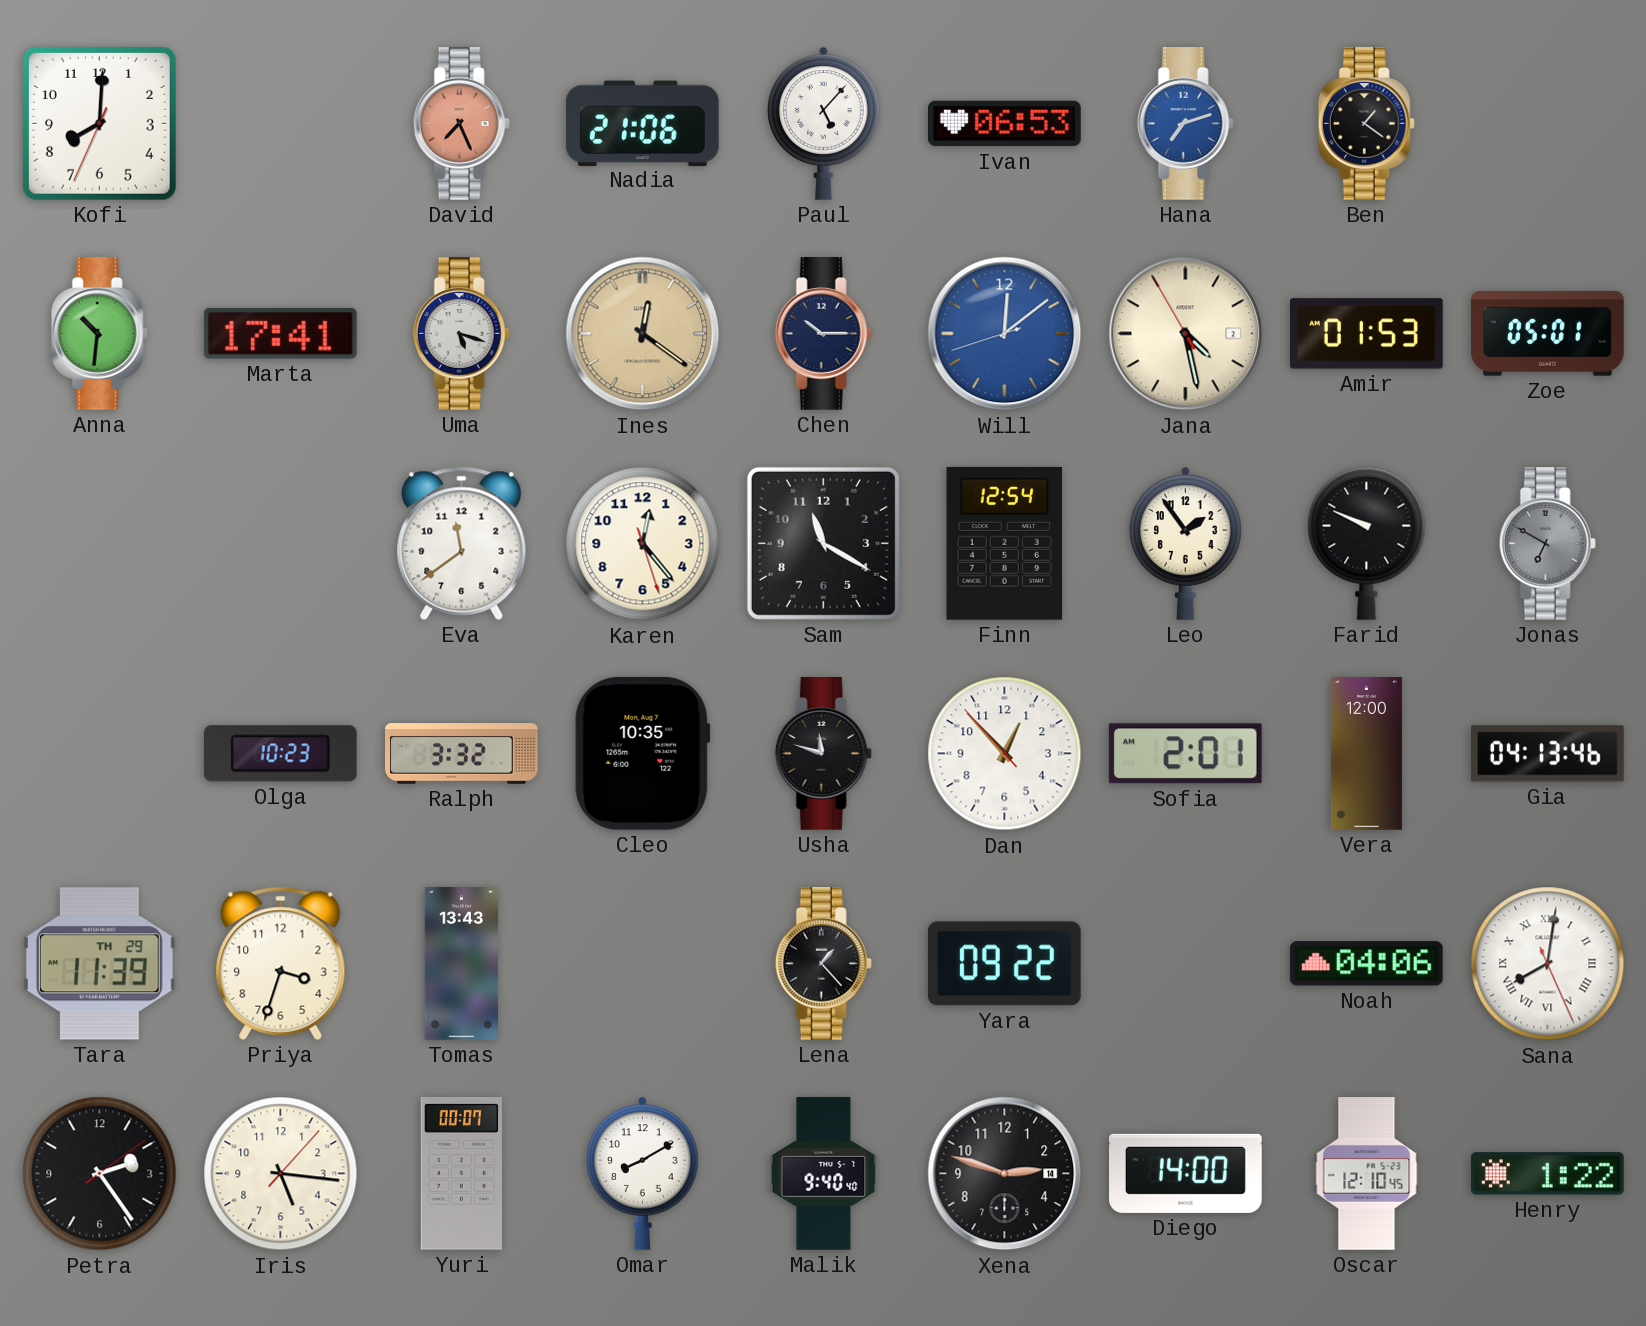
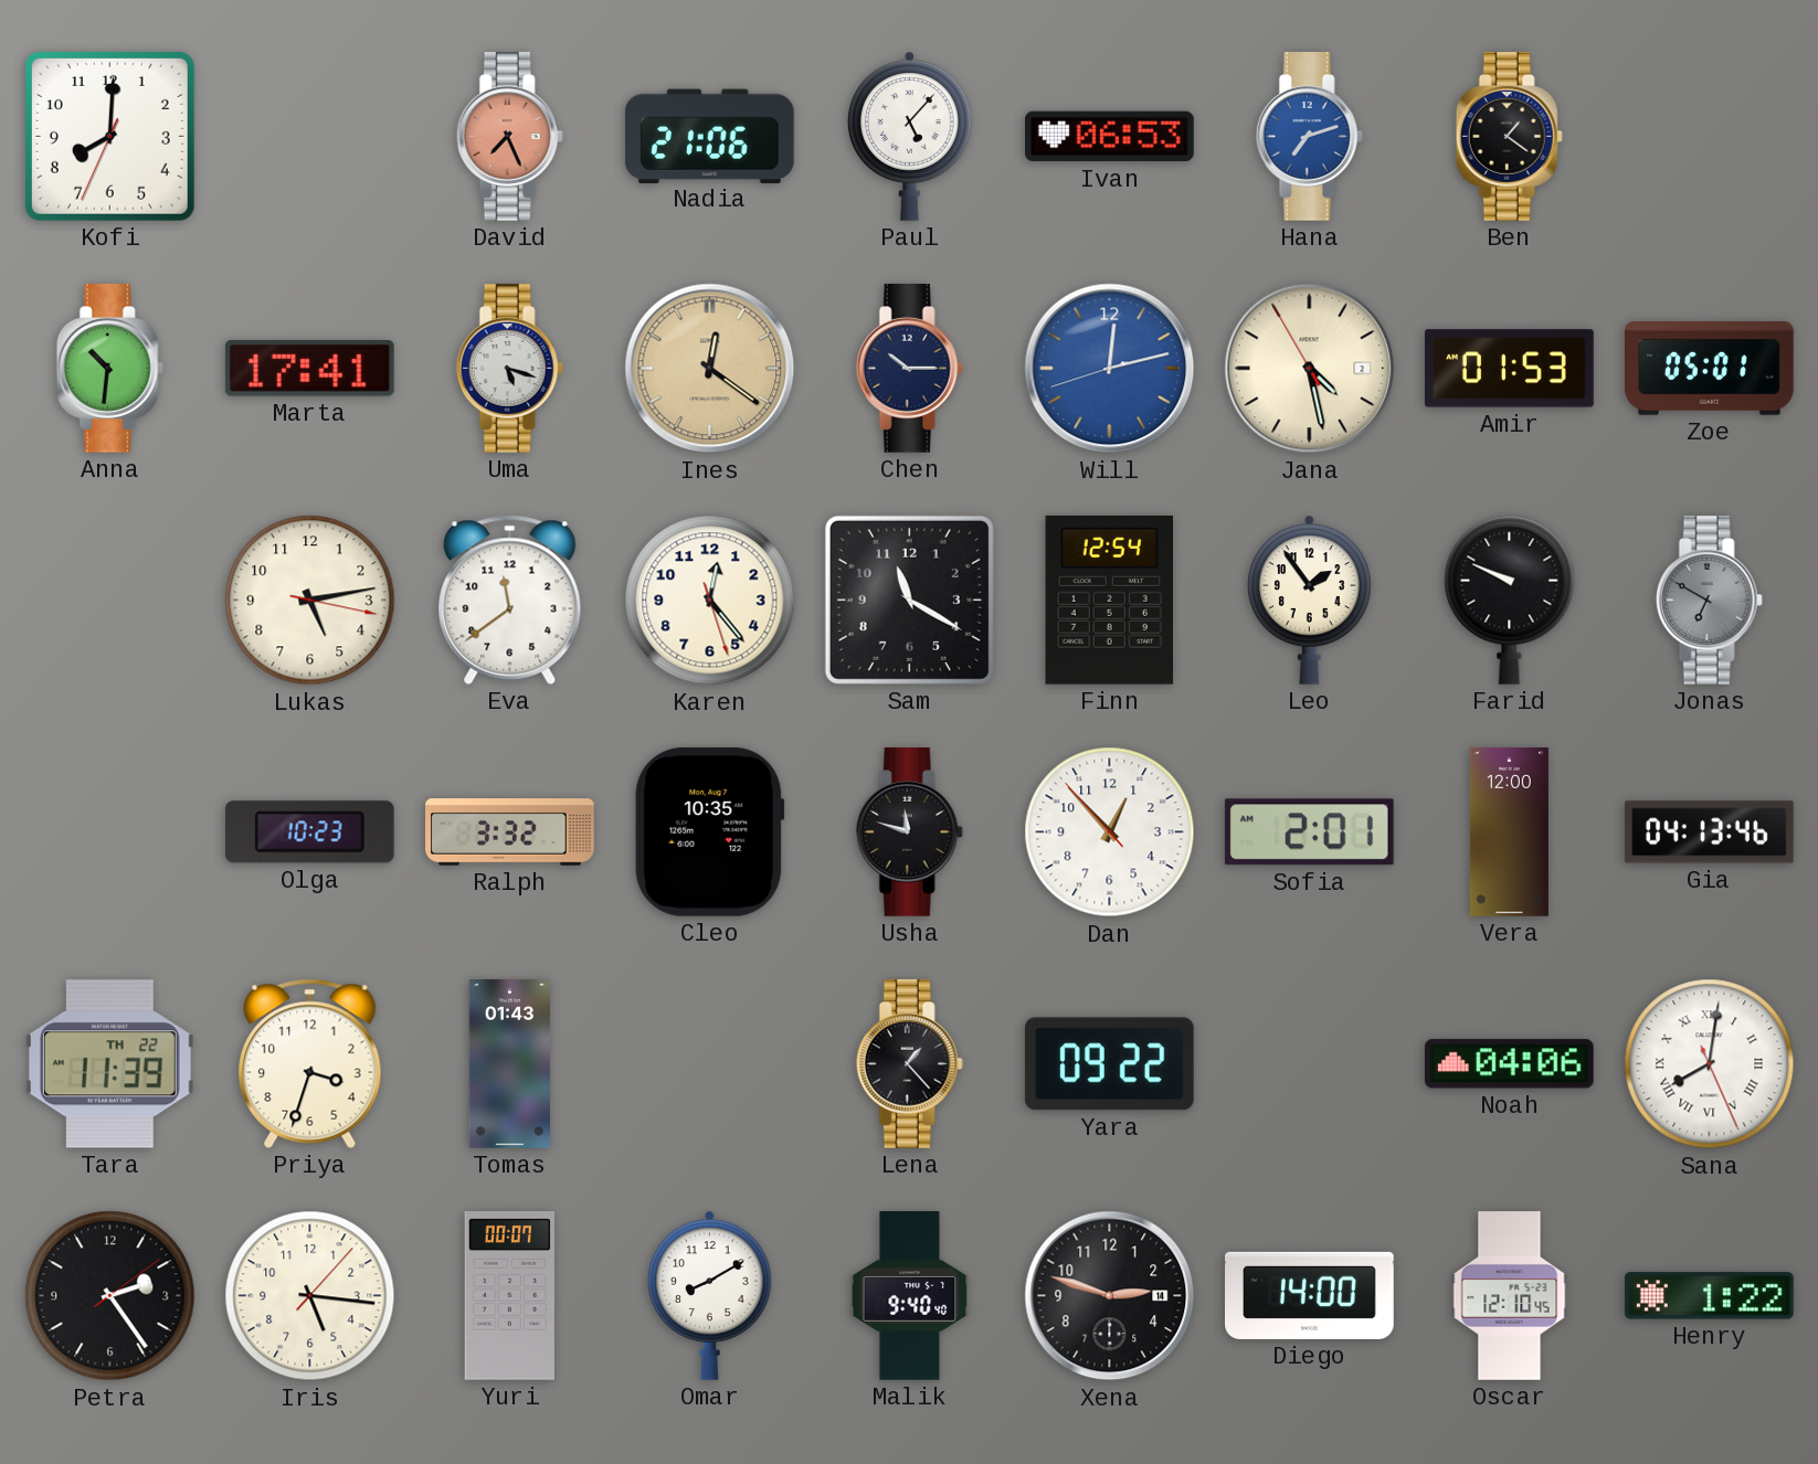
Will: 12:08 -> 12:12 (1110, 369)
Lukas: none -> 5:13 (310, 601)
Tara date: TH 29 -> TH 22 (109, 1064)
Tomas: 13:43 -> 01:43 (509, 1064)
